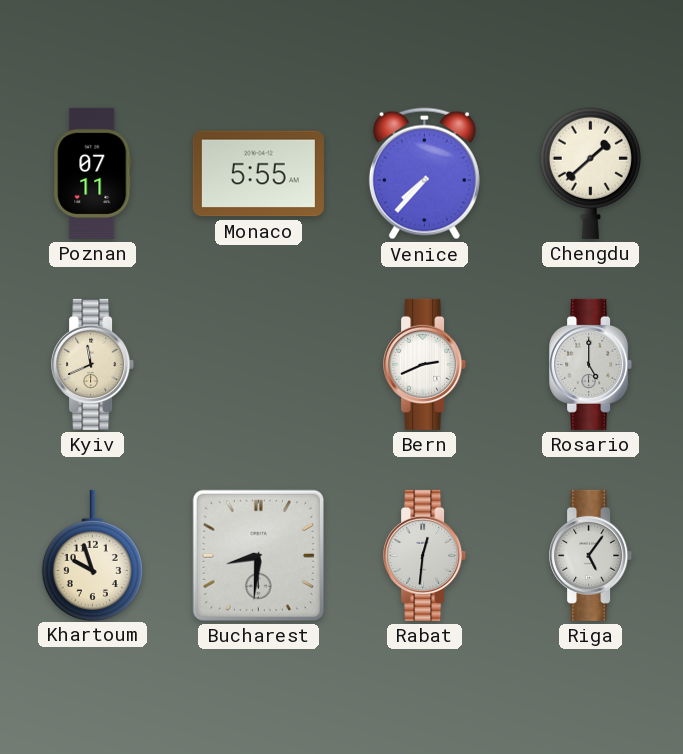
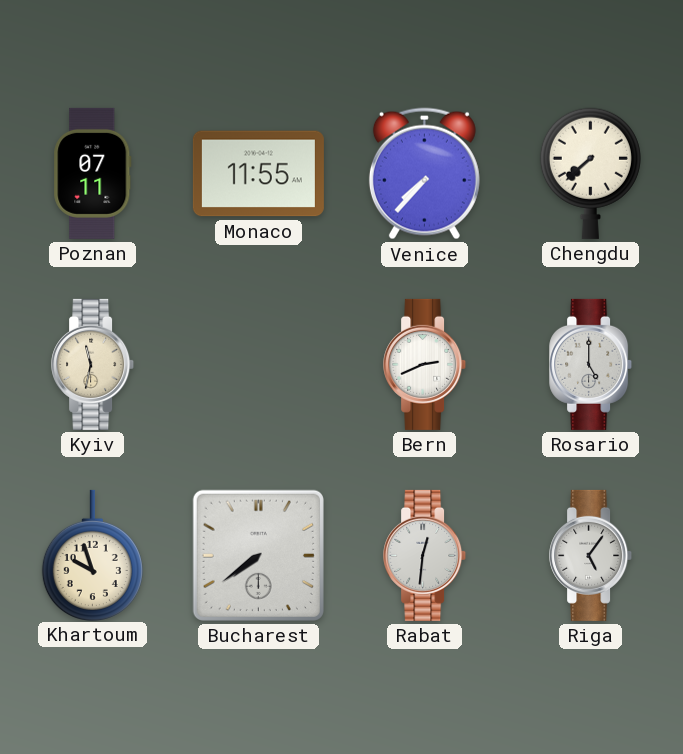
Monaco: 5:55 -> 11:55 (258, 174)
Chengdu: 1:38 -> 7:38 (590, 173)
Kyiv: 11:41 -> 11:32 (93, 364)
Bucharest: 8:31 -> 7:39 (258, 555)
